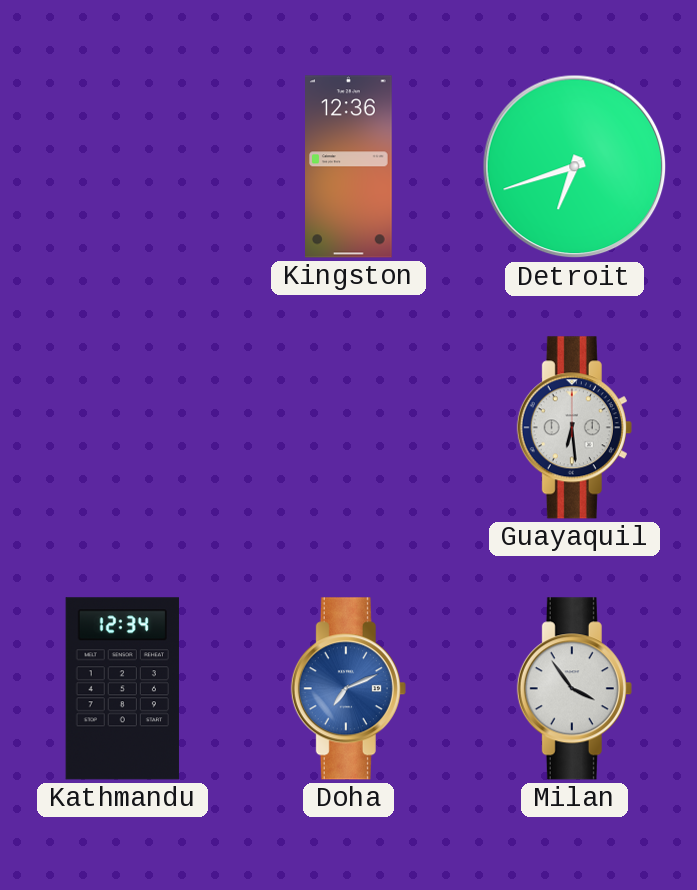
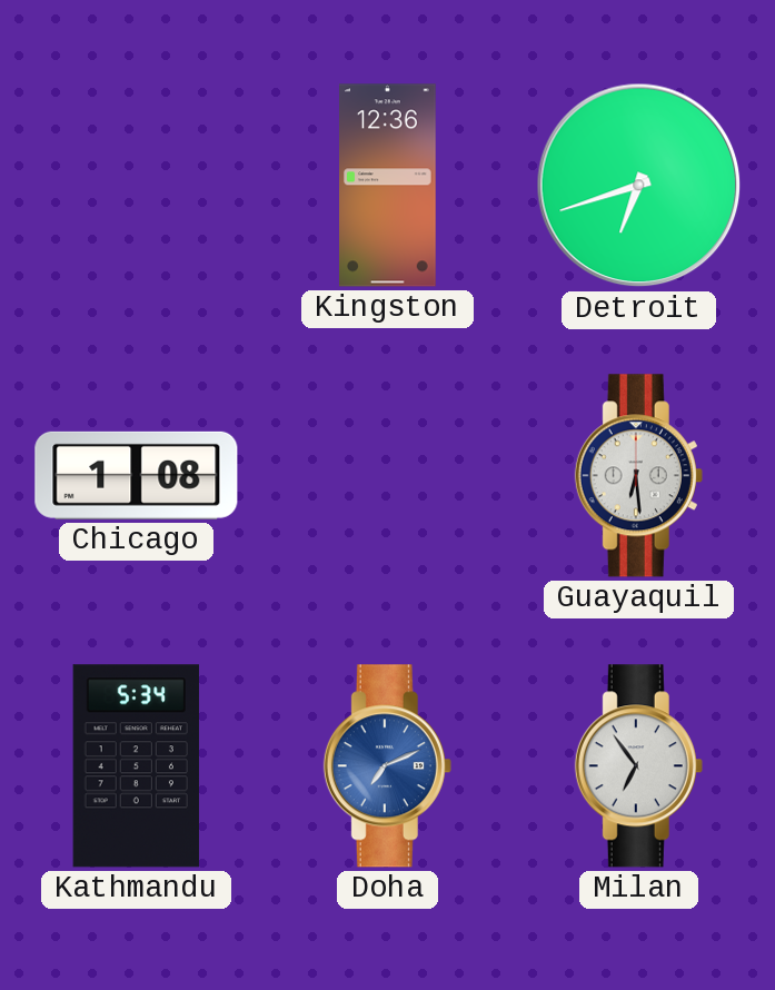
Chicago: none -> 1:08 (137, 475)
Kathmandu: 12:34 -> 5:34 (136, 766)
Milan: 3:54 -> 6:54 (638, 766)
